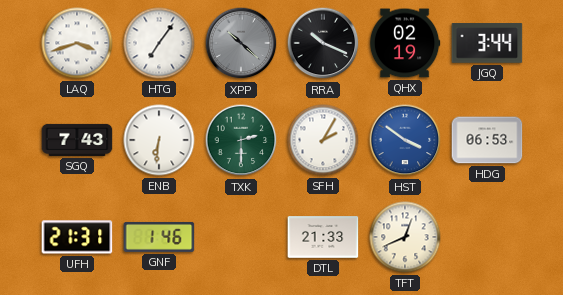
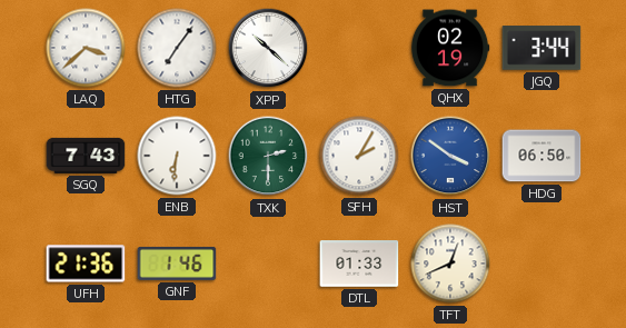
LAQ: 3:42 -> 3:38 (86, 48)
XPP dial: grey -> white (268, 48)
RRA: 10:19 -> none (323, 43)
HDG: 06:53 -> 06:50 (541, 156)
UFH: 21:31 -> 21:36 (86, 264)
DTL: 21:33 -> 01:33 (359, 264)
